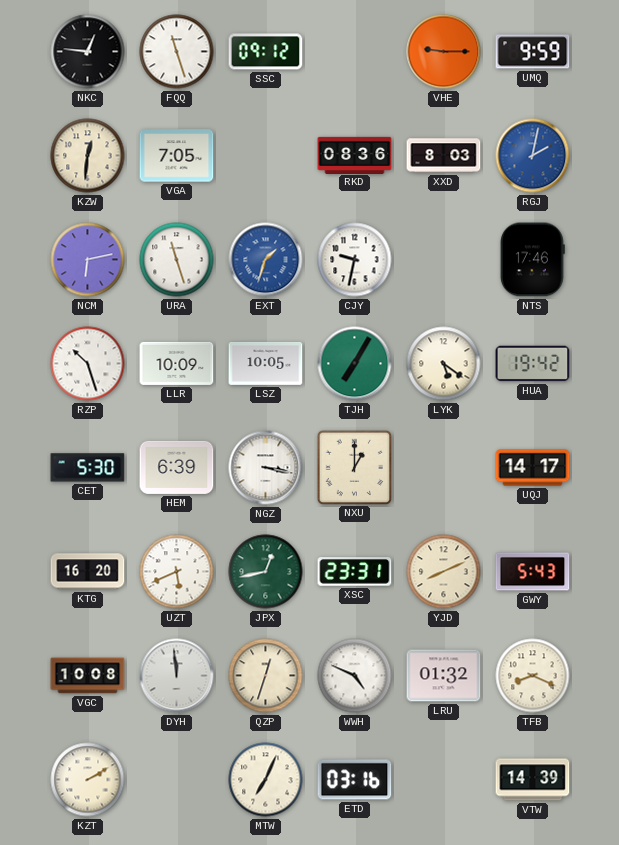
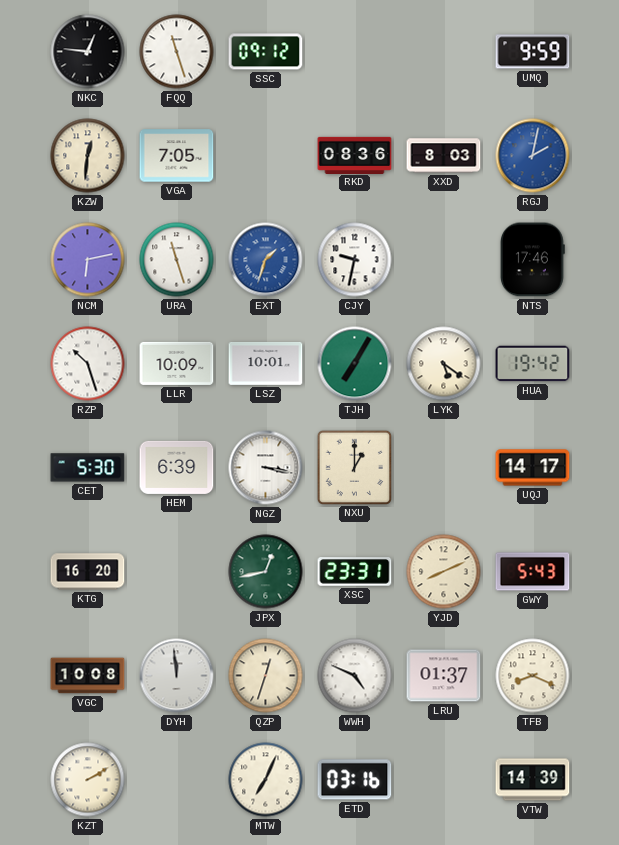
VHE: 9:15 -> none (444, 52)
LSZ: 10:05 -> 10:01 (266, 364)
UZT: 5:41 -> none (177, 572)
LRU: 01:32 -> 01:37 (444, 676)
